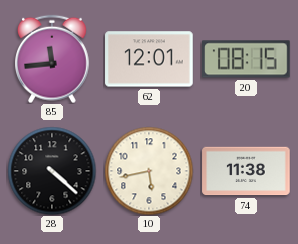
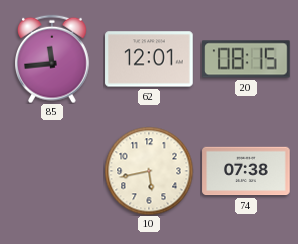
28: 4:22 -> none (52, 171)
74: 11:38 -> 07:38 (246, 171)
